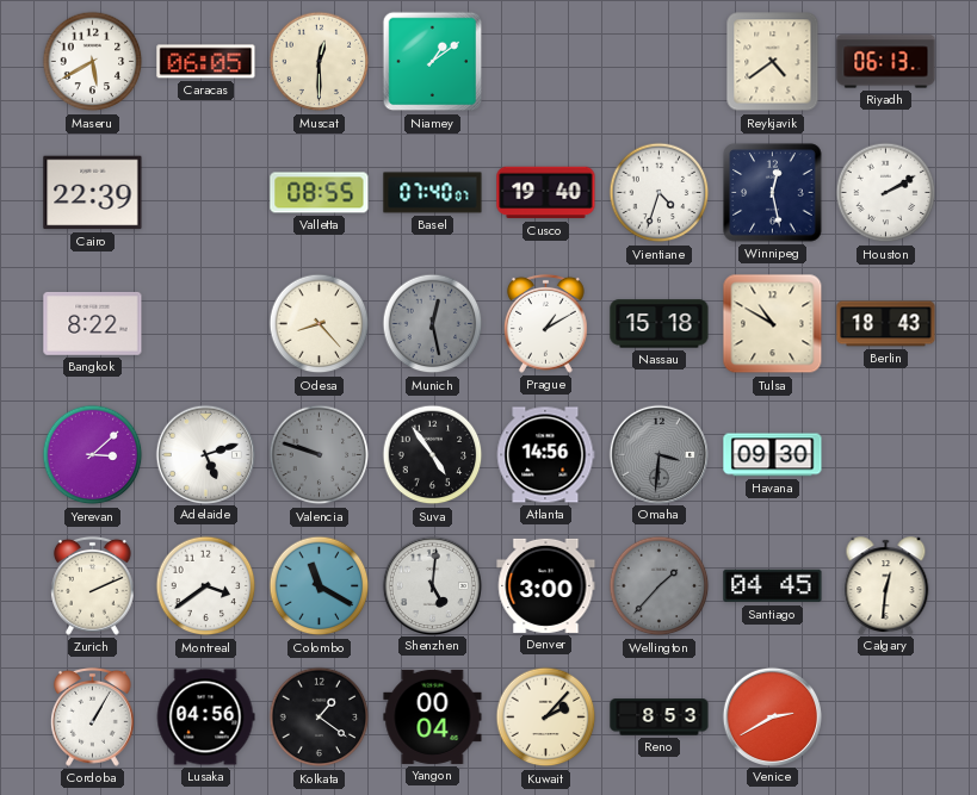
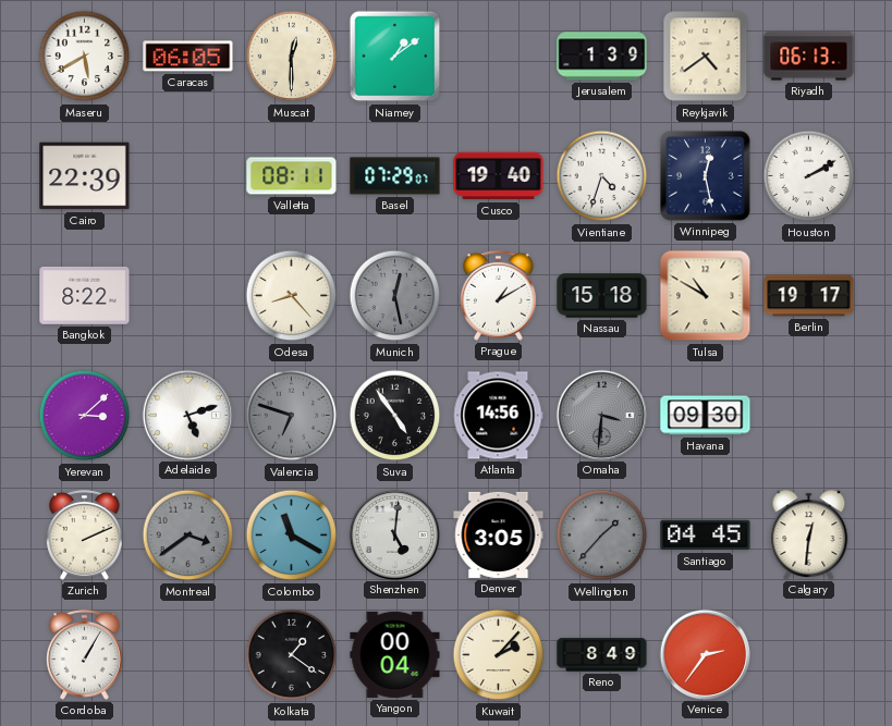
Jerusalem: none -> 1:39 (602, 57)
Valletta: 08:55 -> 08:11 (292, 176)
Basel: 07:40 -> 07:29 (395, 176)
Berlin: 18:43 -> 19:17 (809, 296)
Valencia: 9:48 -> 6:48 (292, 416)
Montreal dial: white -> grey (188, 536)
Denver: 3:00 -> 3:05 (499, 534)
Lusaka: 04:56 -> none (205, 718)
Reno: 8:53 -> 8:49 (602, 655)
Venice: 2:40 -> 2:36 (705, 654)
